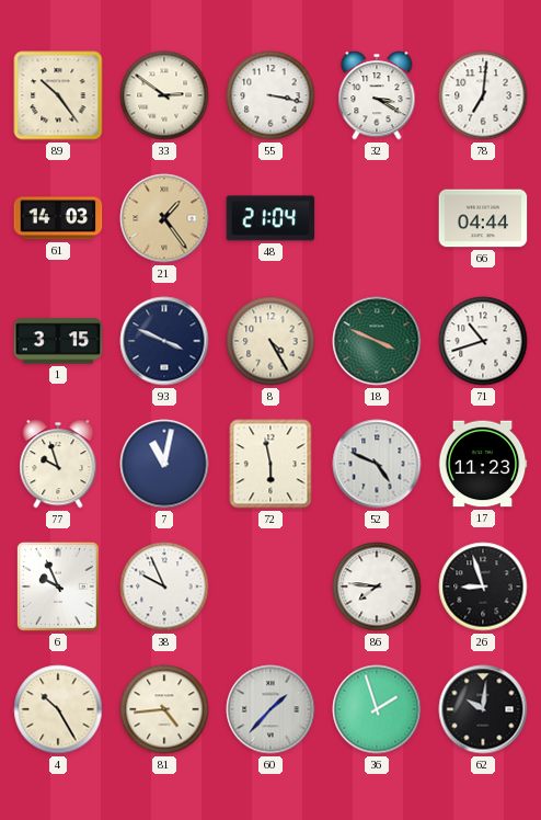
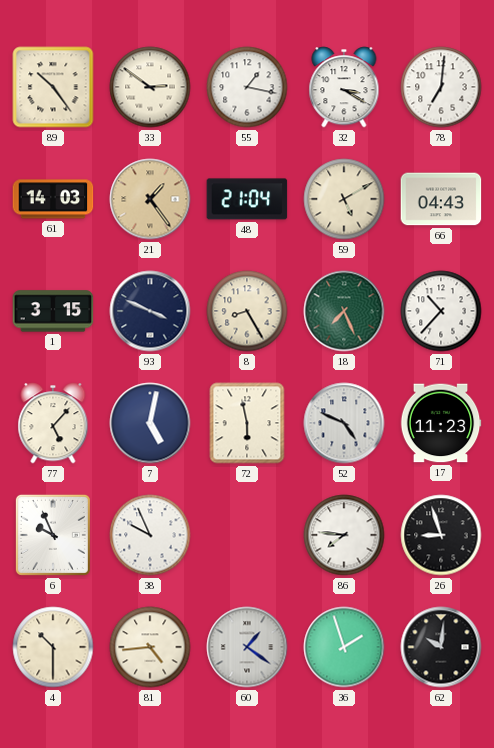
55: 3:17 -> 1:17 (247, 87)
59: none -> 5:10 (344, 199)
66: 04:44 -> 04:43 (441, 199)
8: 4:25 -> 8:25 (247, 311)
18: 3:49 -> 7:26 (344, 311)
71: 10:42 -> 10:37 (441, 311)
77: 9:57 -> 5:07 (53, 423)
7: 11:02 -> 5:02 (150, 423)
4: 10:25 -> 10:30 (53, 647)
60: 1:37 -> 1:21 (247, 647)
